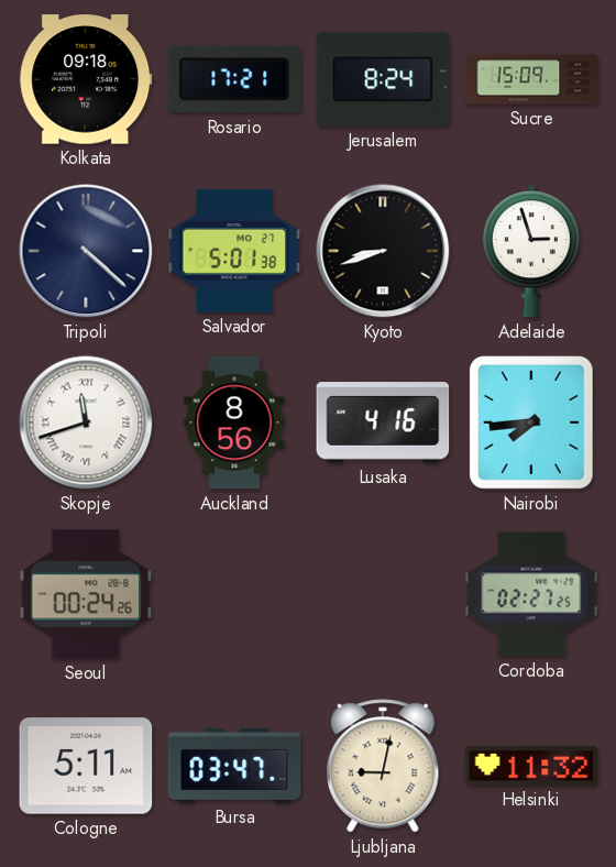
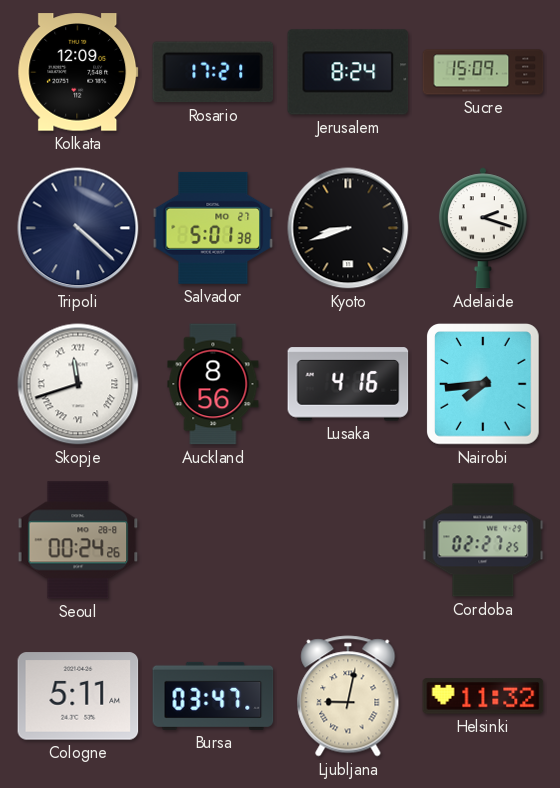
Kolkata: 09:18 -> 12:09 (78, 72)
Adelaide: 2:57 -> 2:18 (483, 228)
